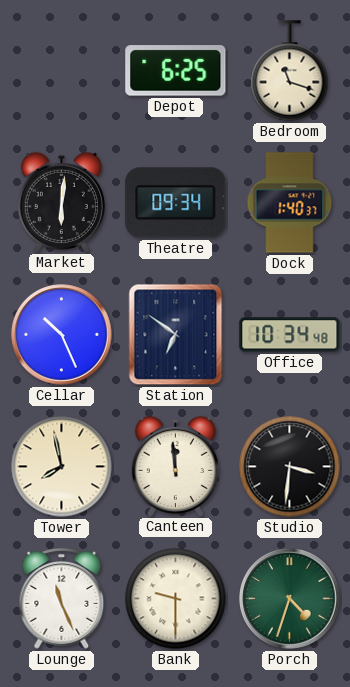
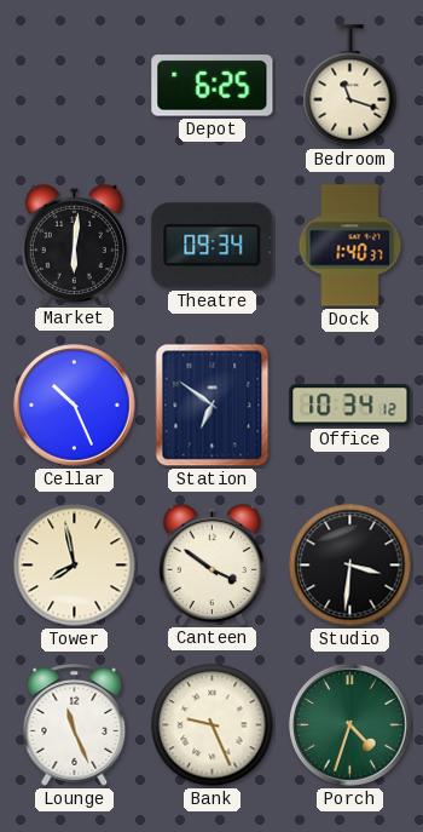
Office: 10:34:48 -> 10:34:12 (350, 406)
Canteen: 11:59 -> 3:51 (211, 564)
Bank: 9:30 -> 9:26 (213, 725)
